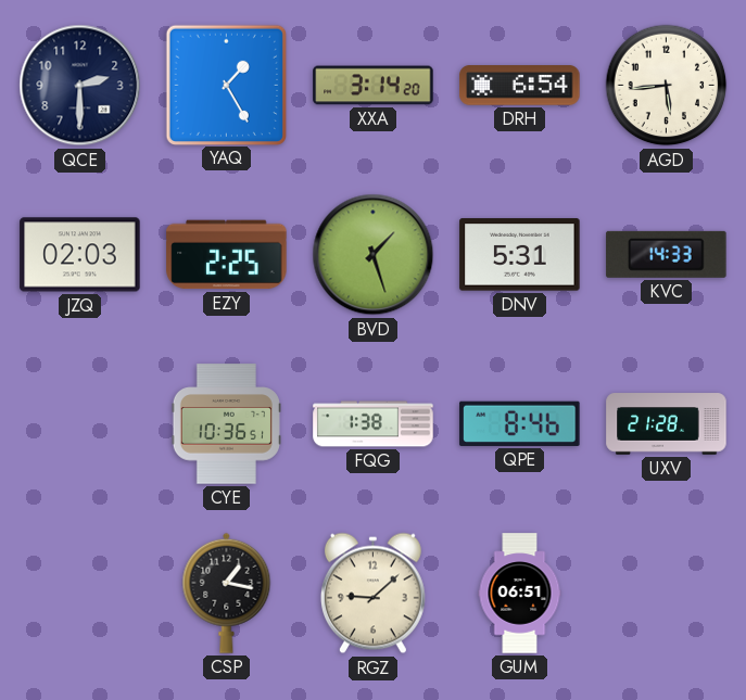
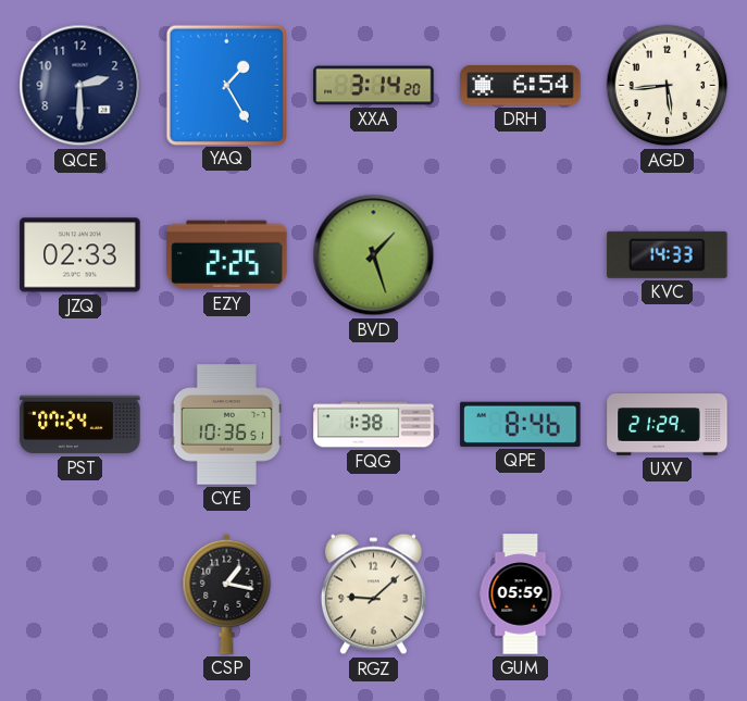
JZQ: 02:03 -> 02:33 (80, 255)
DNV: 5:31 -> none (520, 255)
PST: none -> 07:24 (80, 425)
UXV: 21:28 -> 21:29 (668, 425)
GUM: 06:51 -> 05:59 (521, 594)
